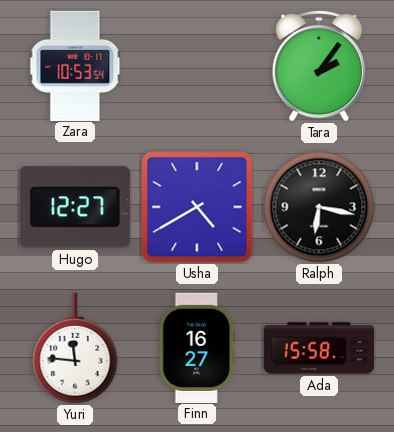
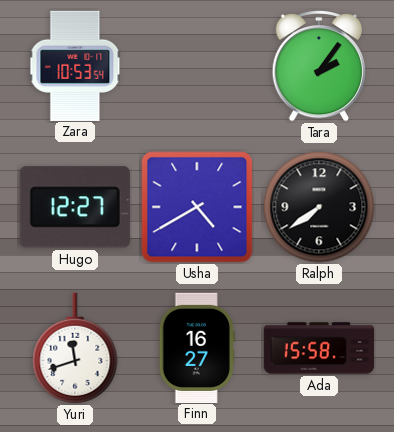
Ralph: 6:17 -> 7:39 (319, 207)
Yuri: 11:46 -> 11:42 (75, 348)
